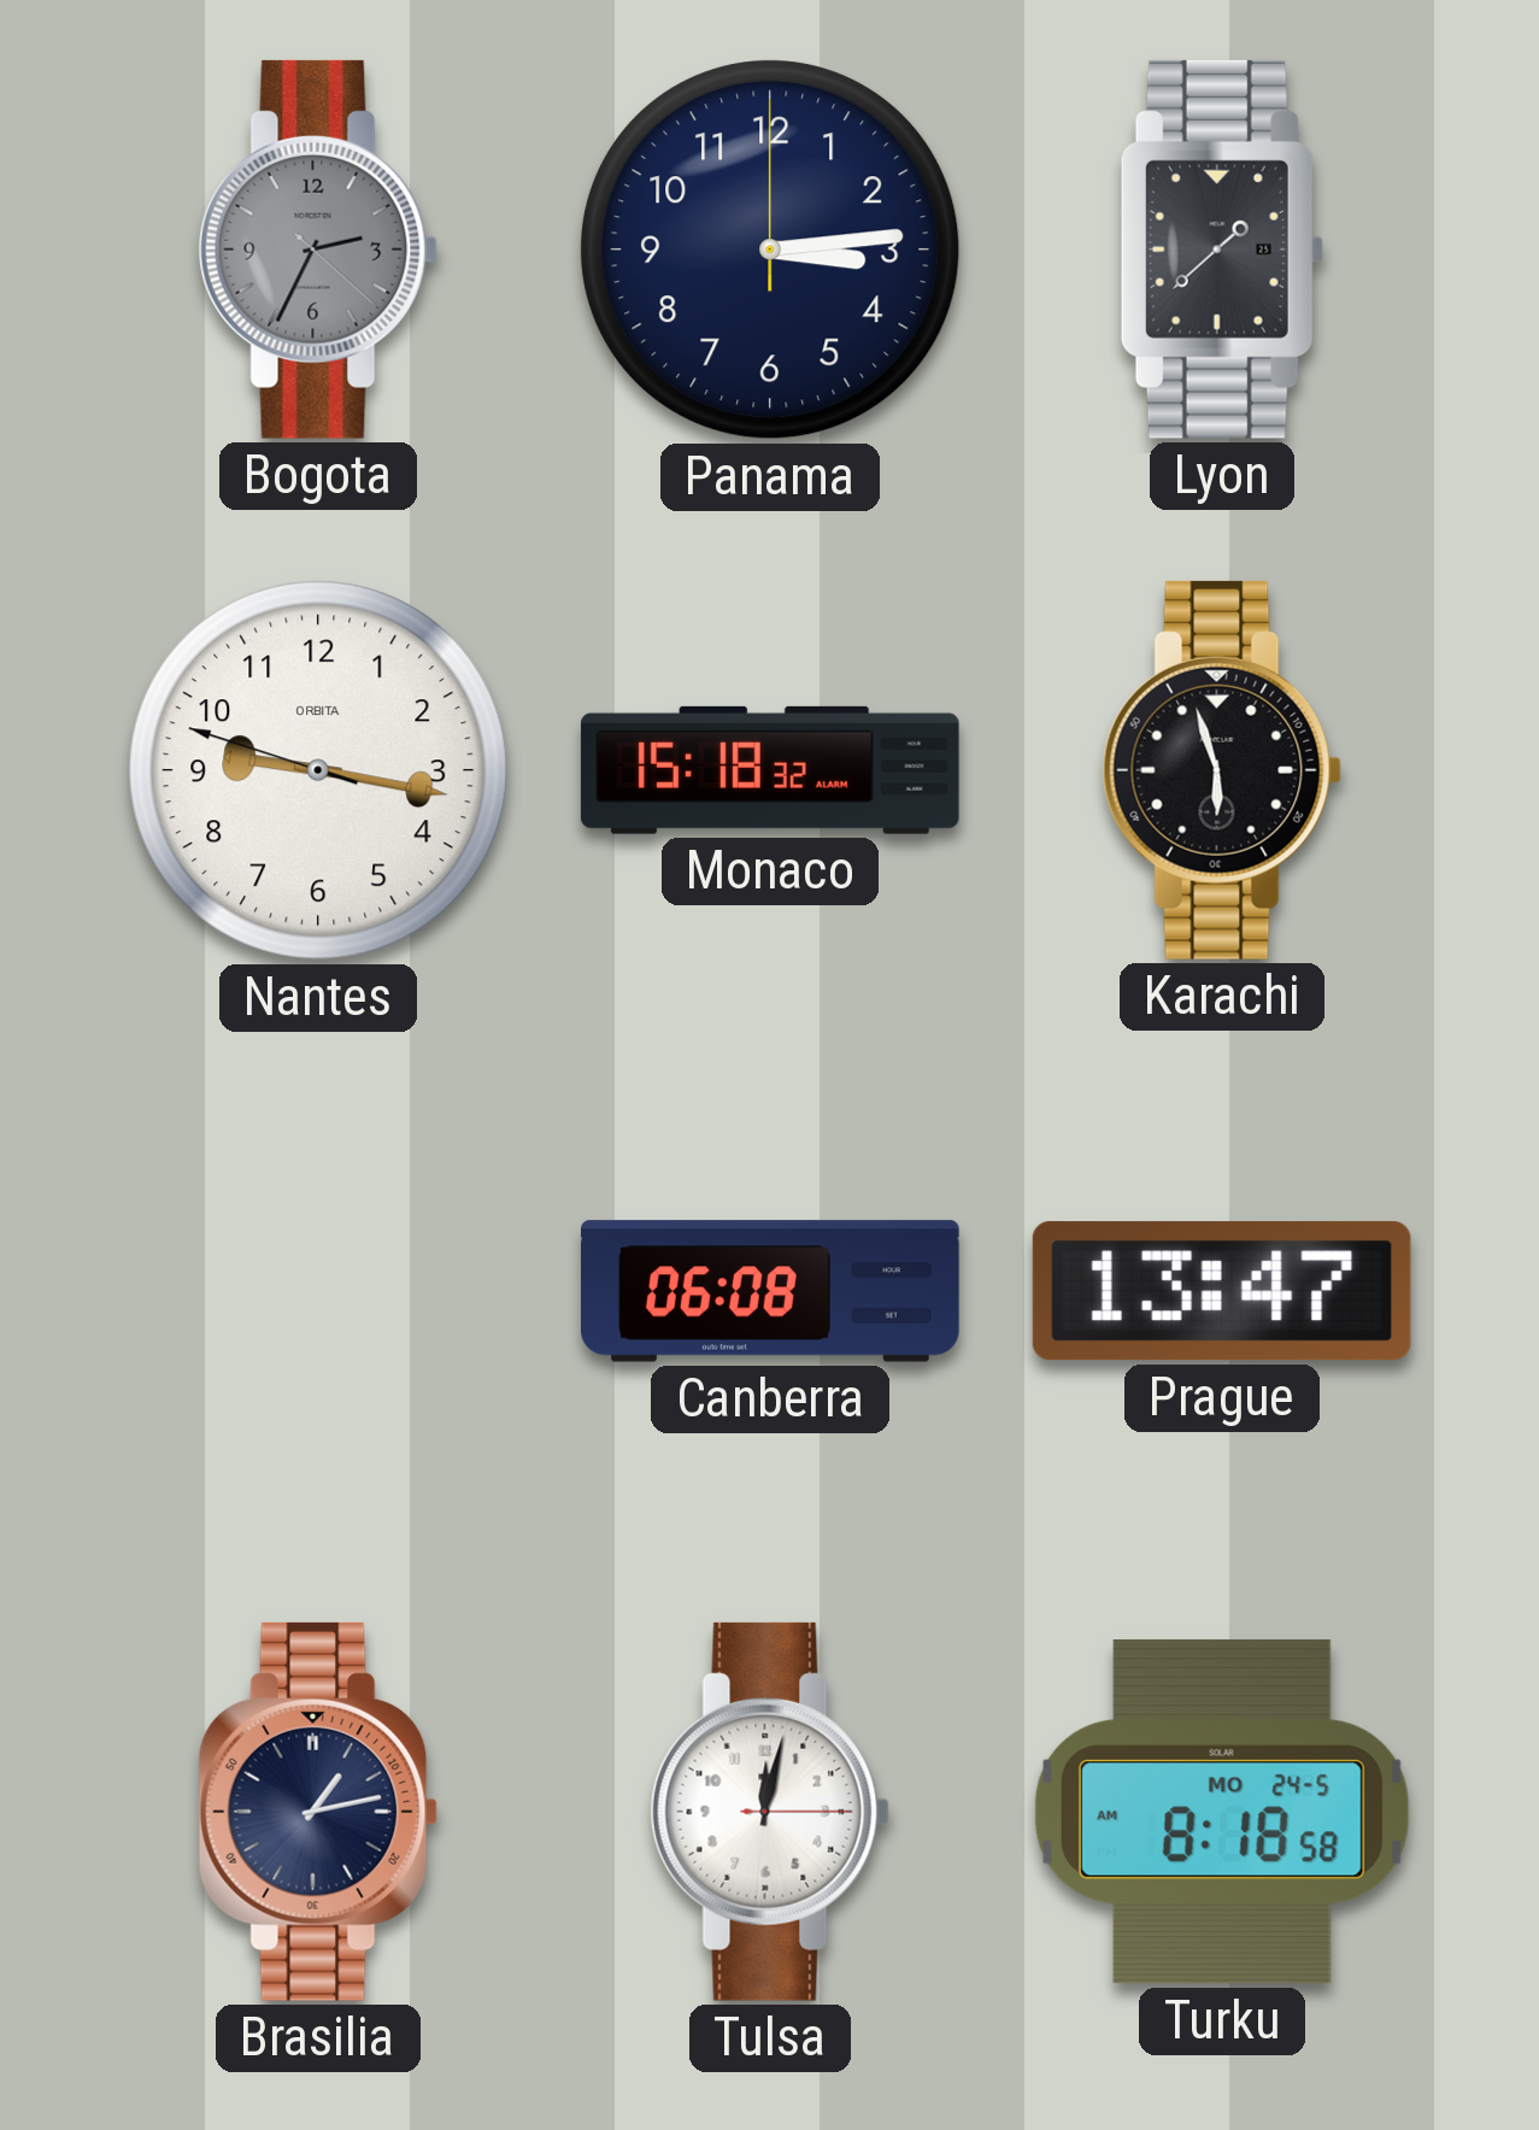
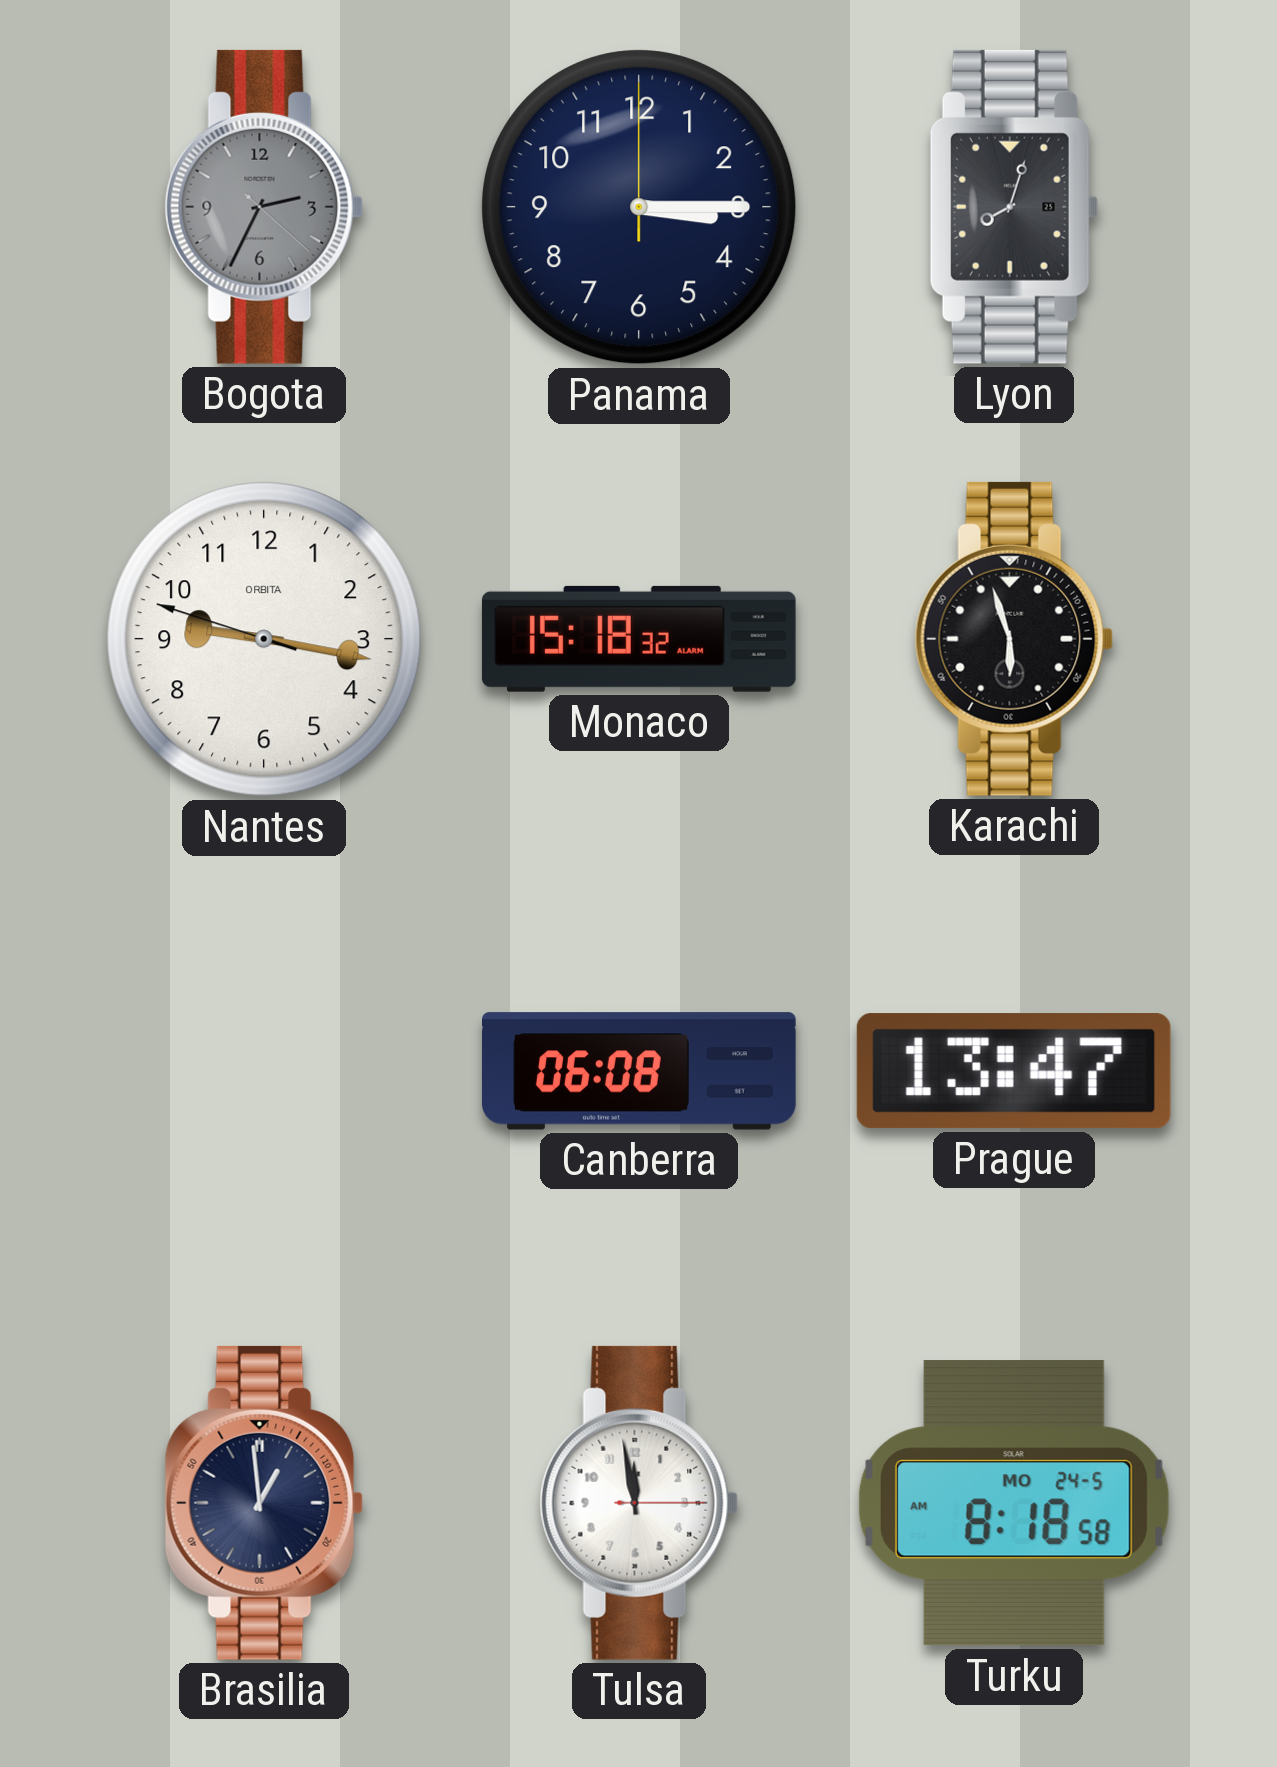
Panama: 3:14 -> 3:15 (639, 207)
Lyon: 1:38 -> 8:03 (1014, 207)
Brasilia: 1:13 -> 12:59 (264, 1503)
Tulsa: 12:02 -> 11:58 (639, 1503)
